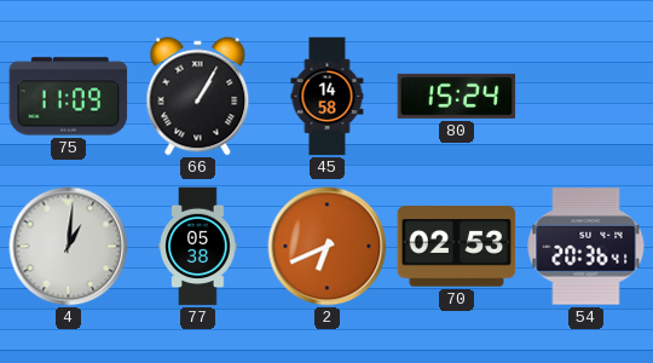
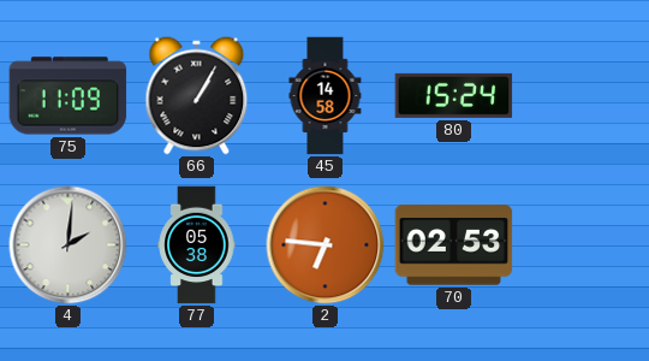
4: 1:01 -> 2:01 (69, 245)
2: 6:41 -> 6:46 (326, 245)
54: 20:36 -> none (586, 247)
